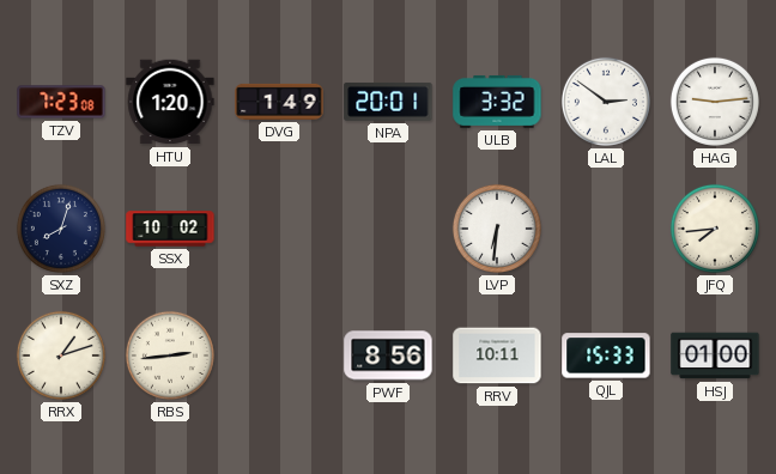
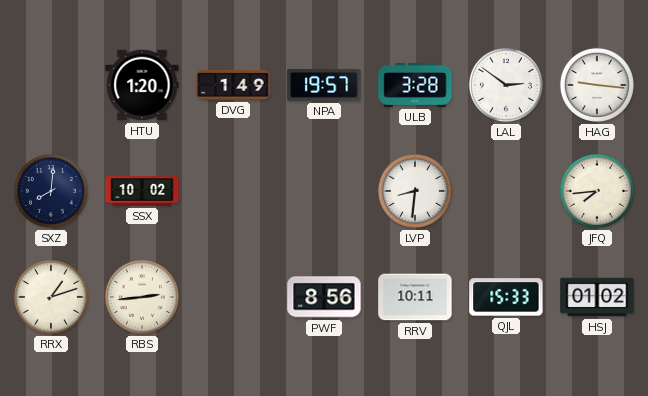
TZV: 7:23 -> none (61, 102)
NPA: 20:01 -> 19:57 (324, 85)
ULB: 3:32 -> 3:28 (415, 85)
HAG: 9:14 -> 9:16 (597, 85)
SXZ: 8:03 -> 8:01 (51, 191)
LVP: 6:31 -> 8:31 (415, 191)
HSJ: 01:00 -> 01:02 (597, 297)
